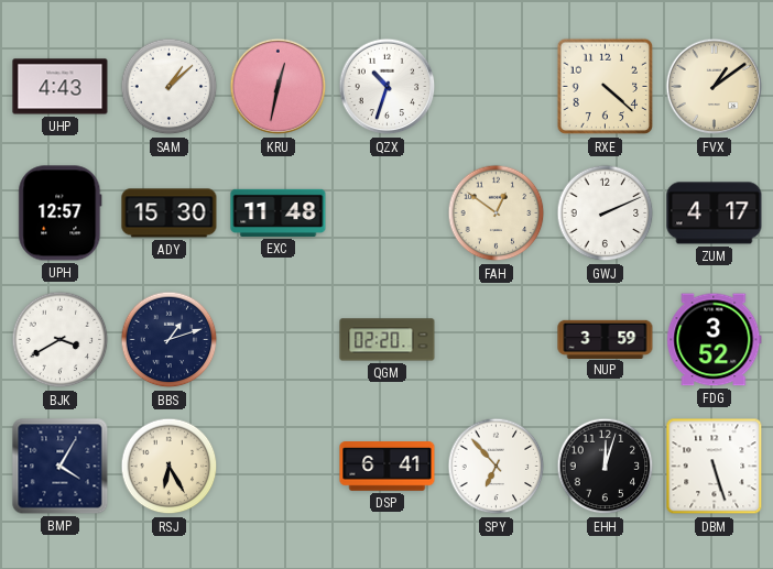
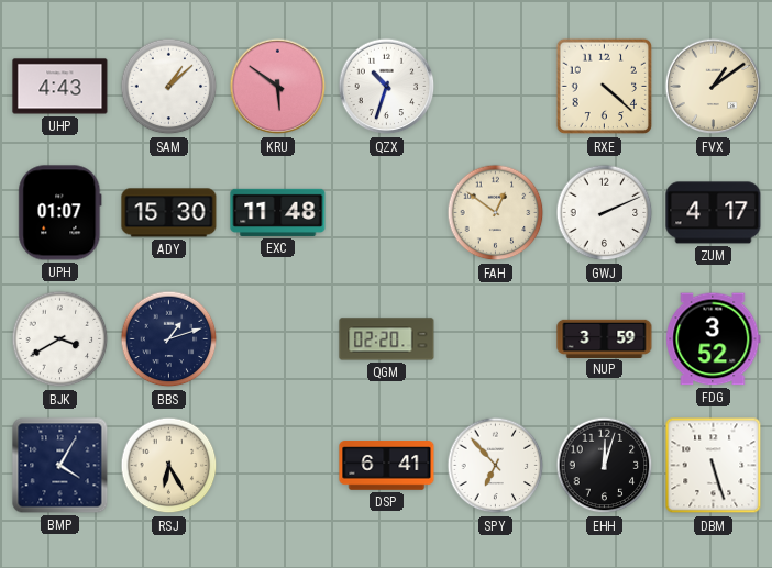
KRU: 12:32 -> 5:51 (278, 87)
UPH: 12:57 -> 01:07 (60, 213)
